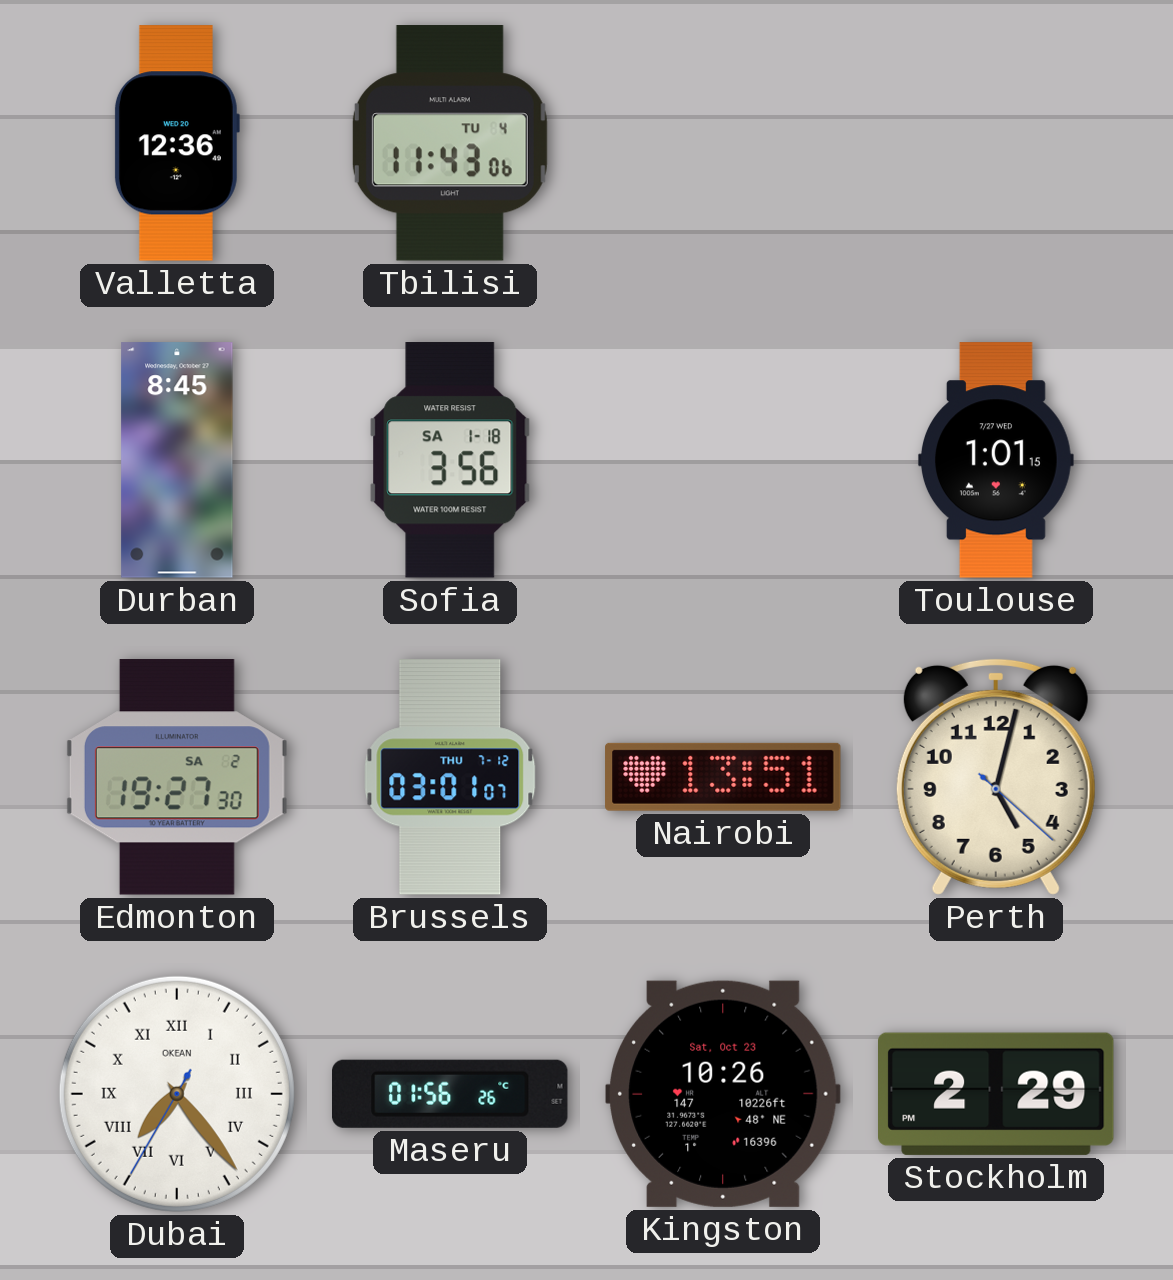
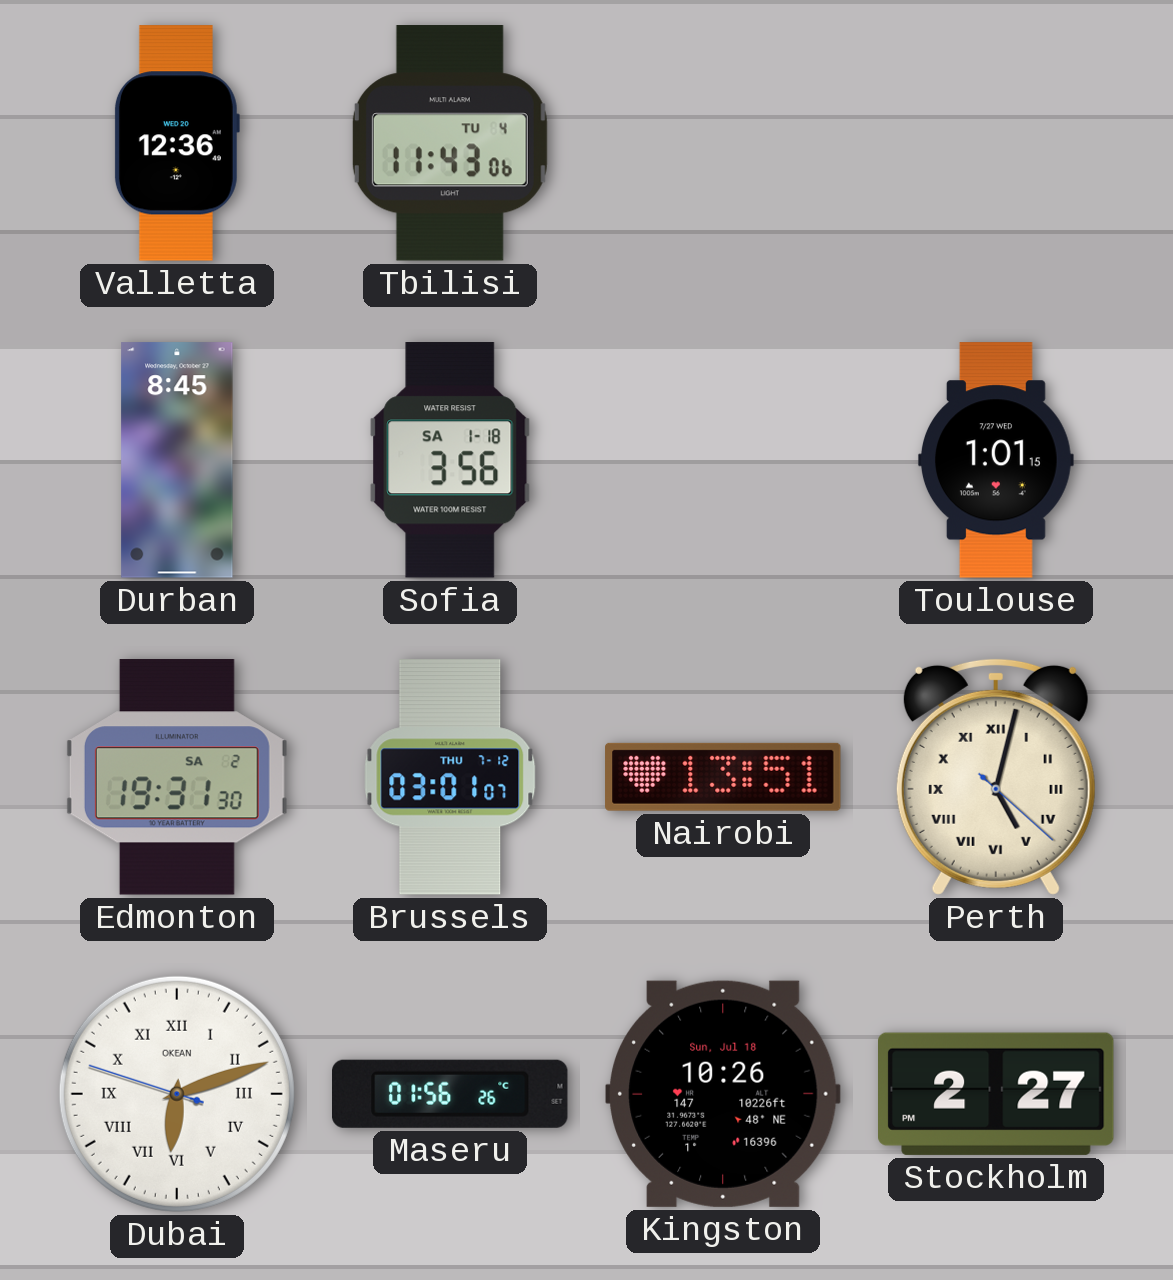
Edmonton: 19:27 -> 19:31 (177, 777)
Perth numerals: Arabic -> Roman (996, 777)
Dubai: 7:23 -> 6:11 (177, 1094)
Kingston date: Sat, Oct 23 -> Sun, Jul 18 (723, 1094)
Stockholm: 2:29 -> 2:27 (997, 1094)
